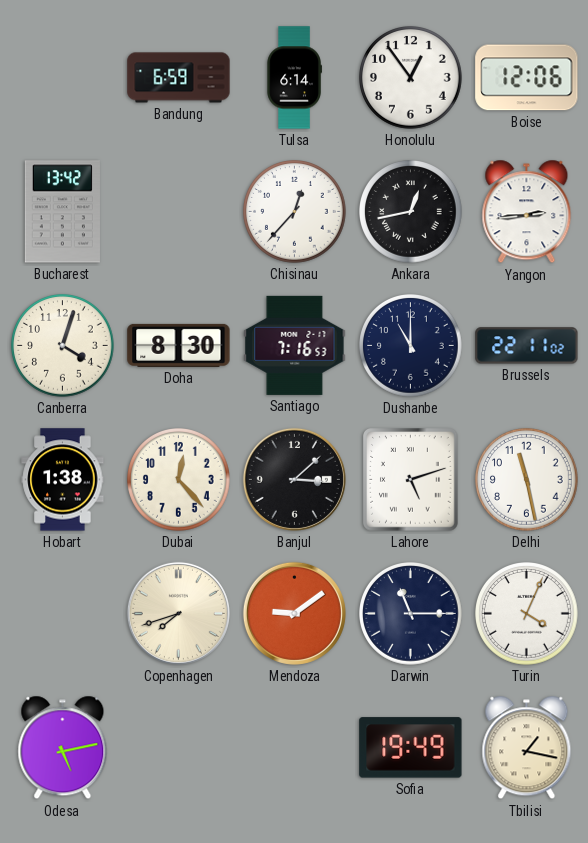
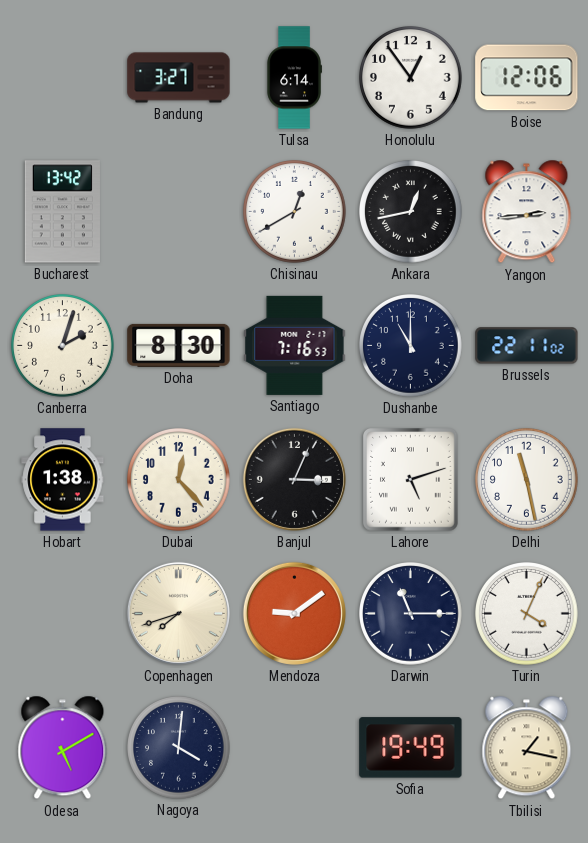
Bandung: 6:59 -> 3:27 (179, 78)
Chisinau: 12:37 -> 12:40 (295, 212)
Canberra: 4:03 -> 2:03 (63, 346)
Banjul: 3:08 -> 3:04 (294, 479)
Odesa: 5:13 -> 5:10 (63, 748)
Nagoya: none -> 4:01 (179, 748)
